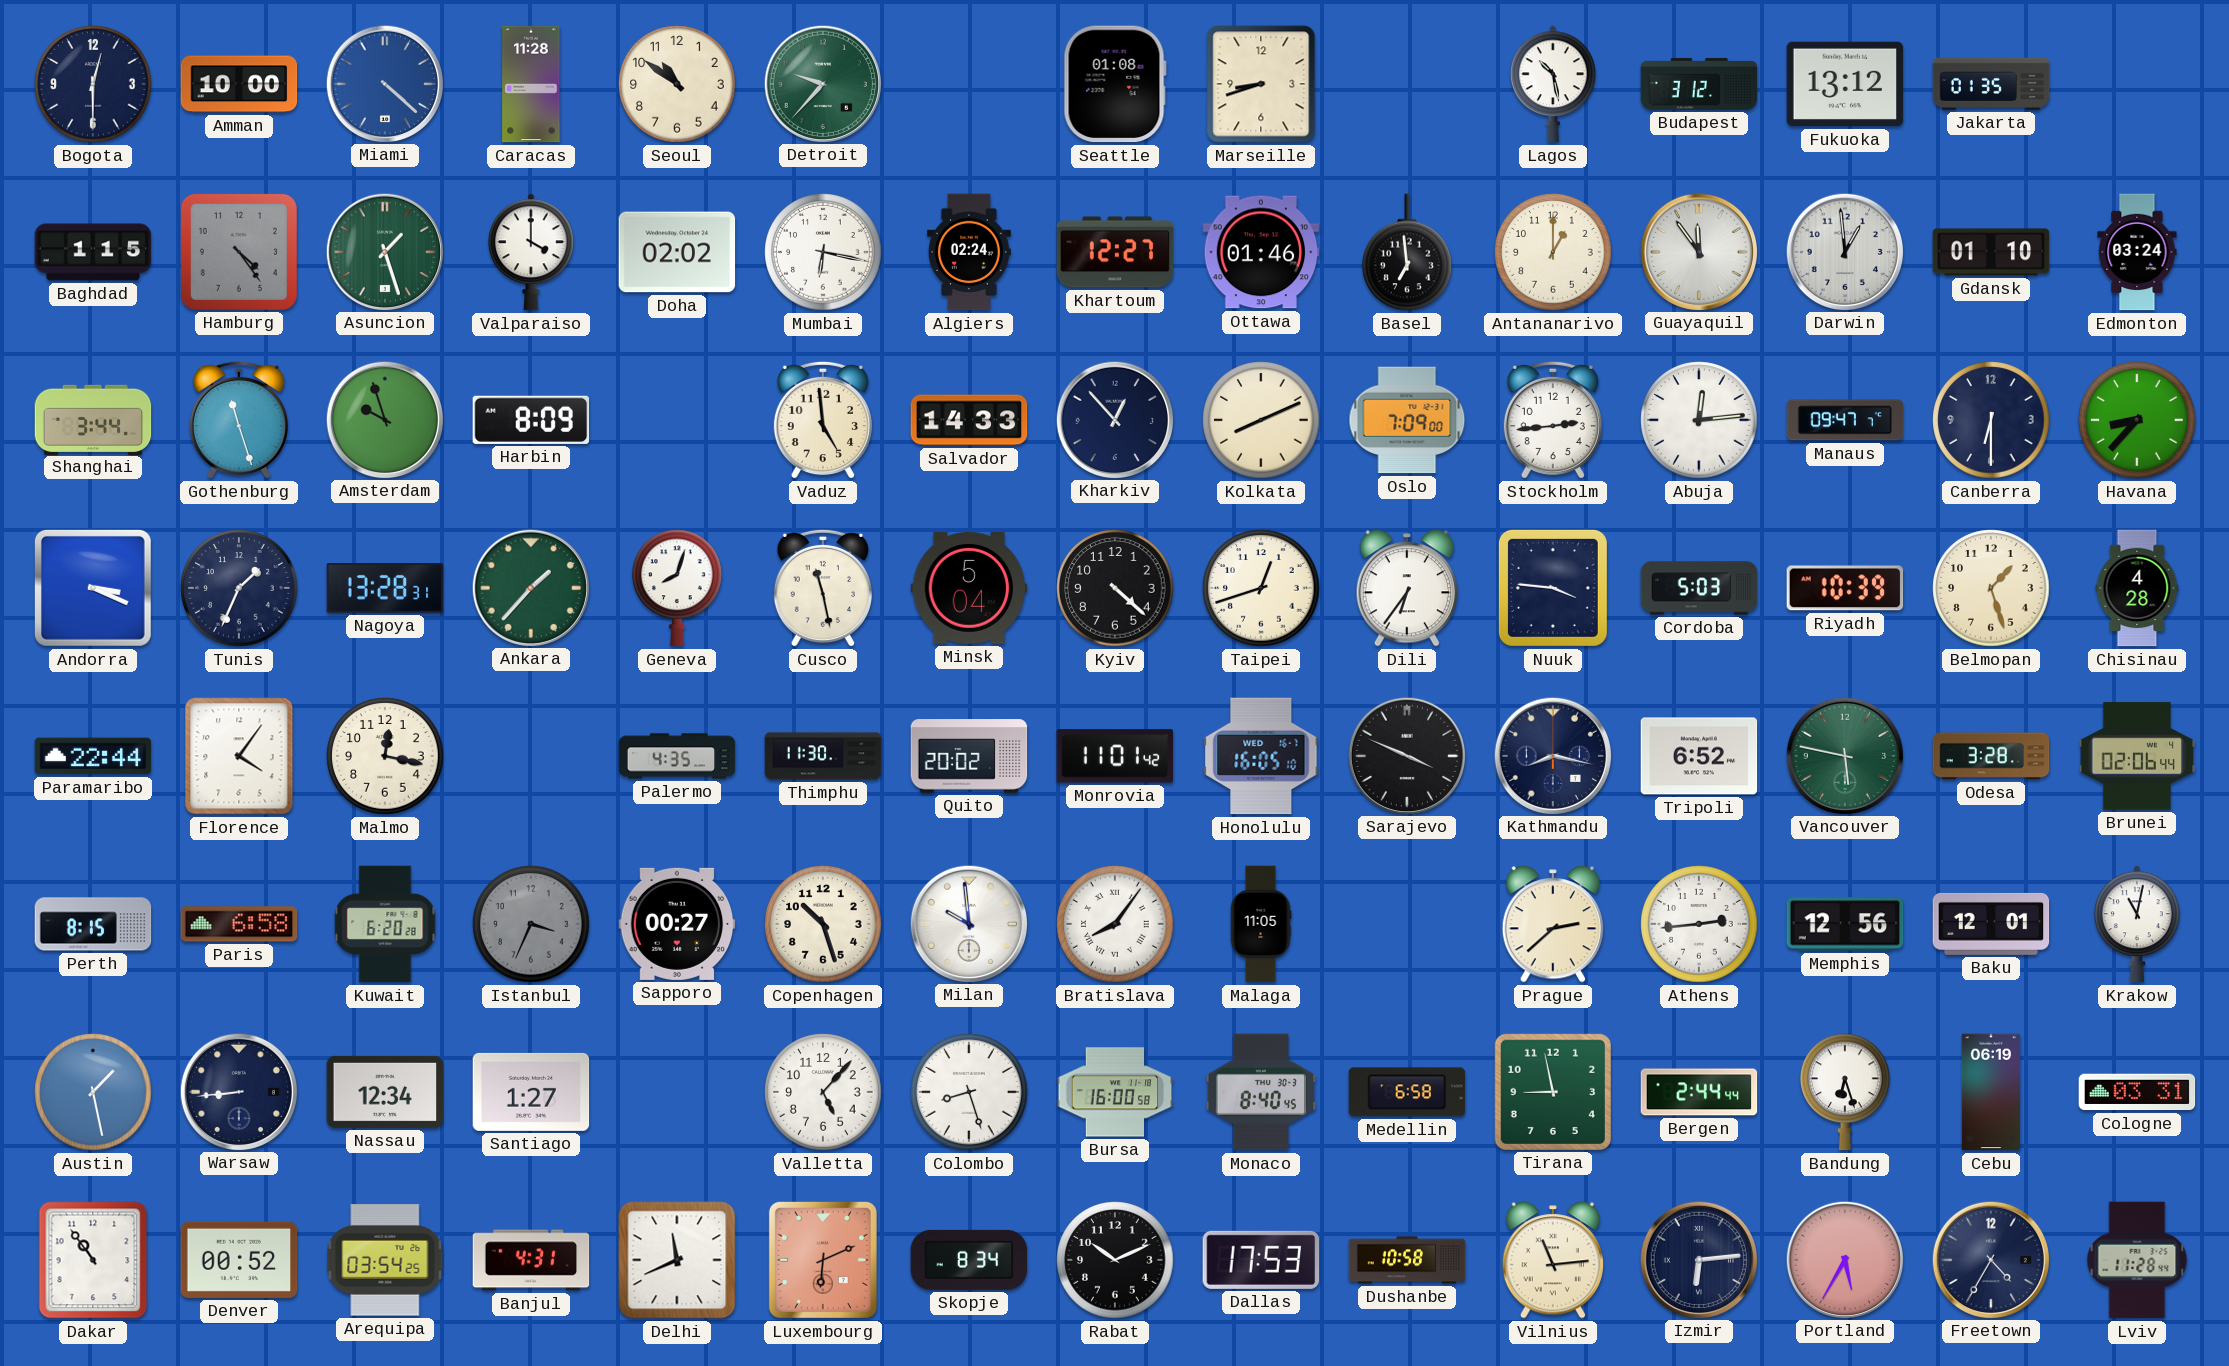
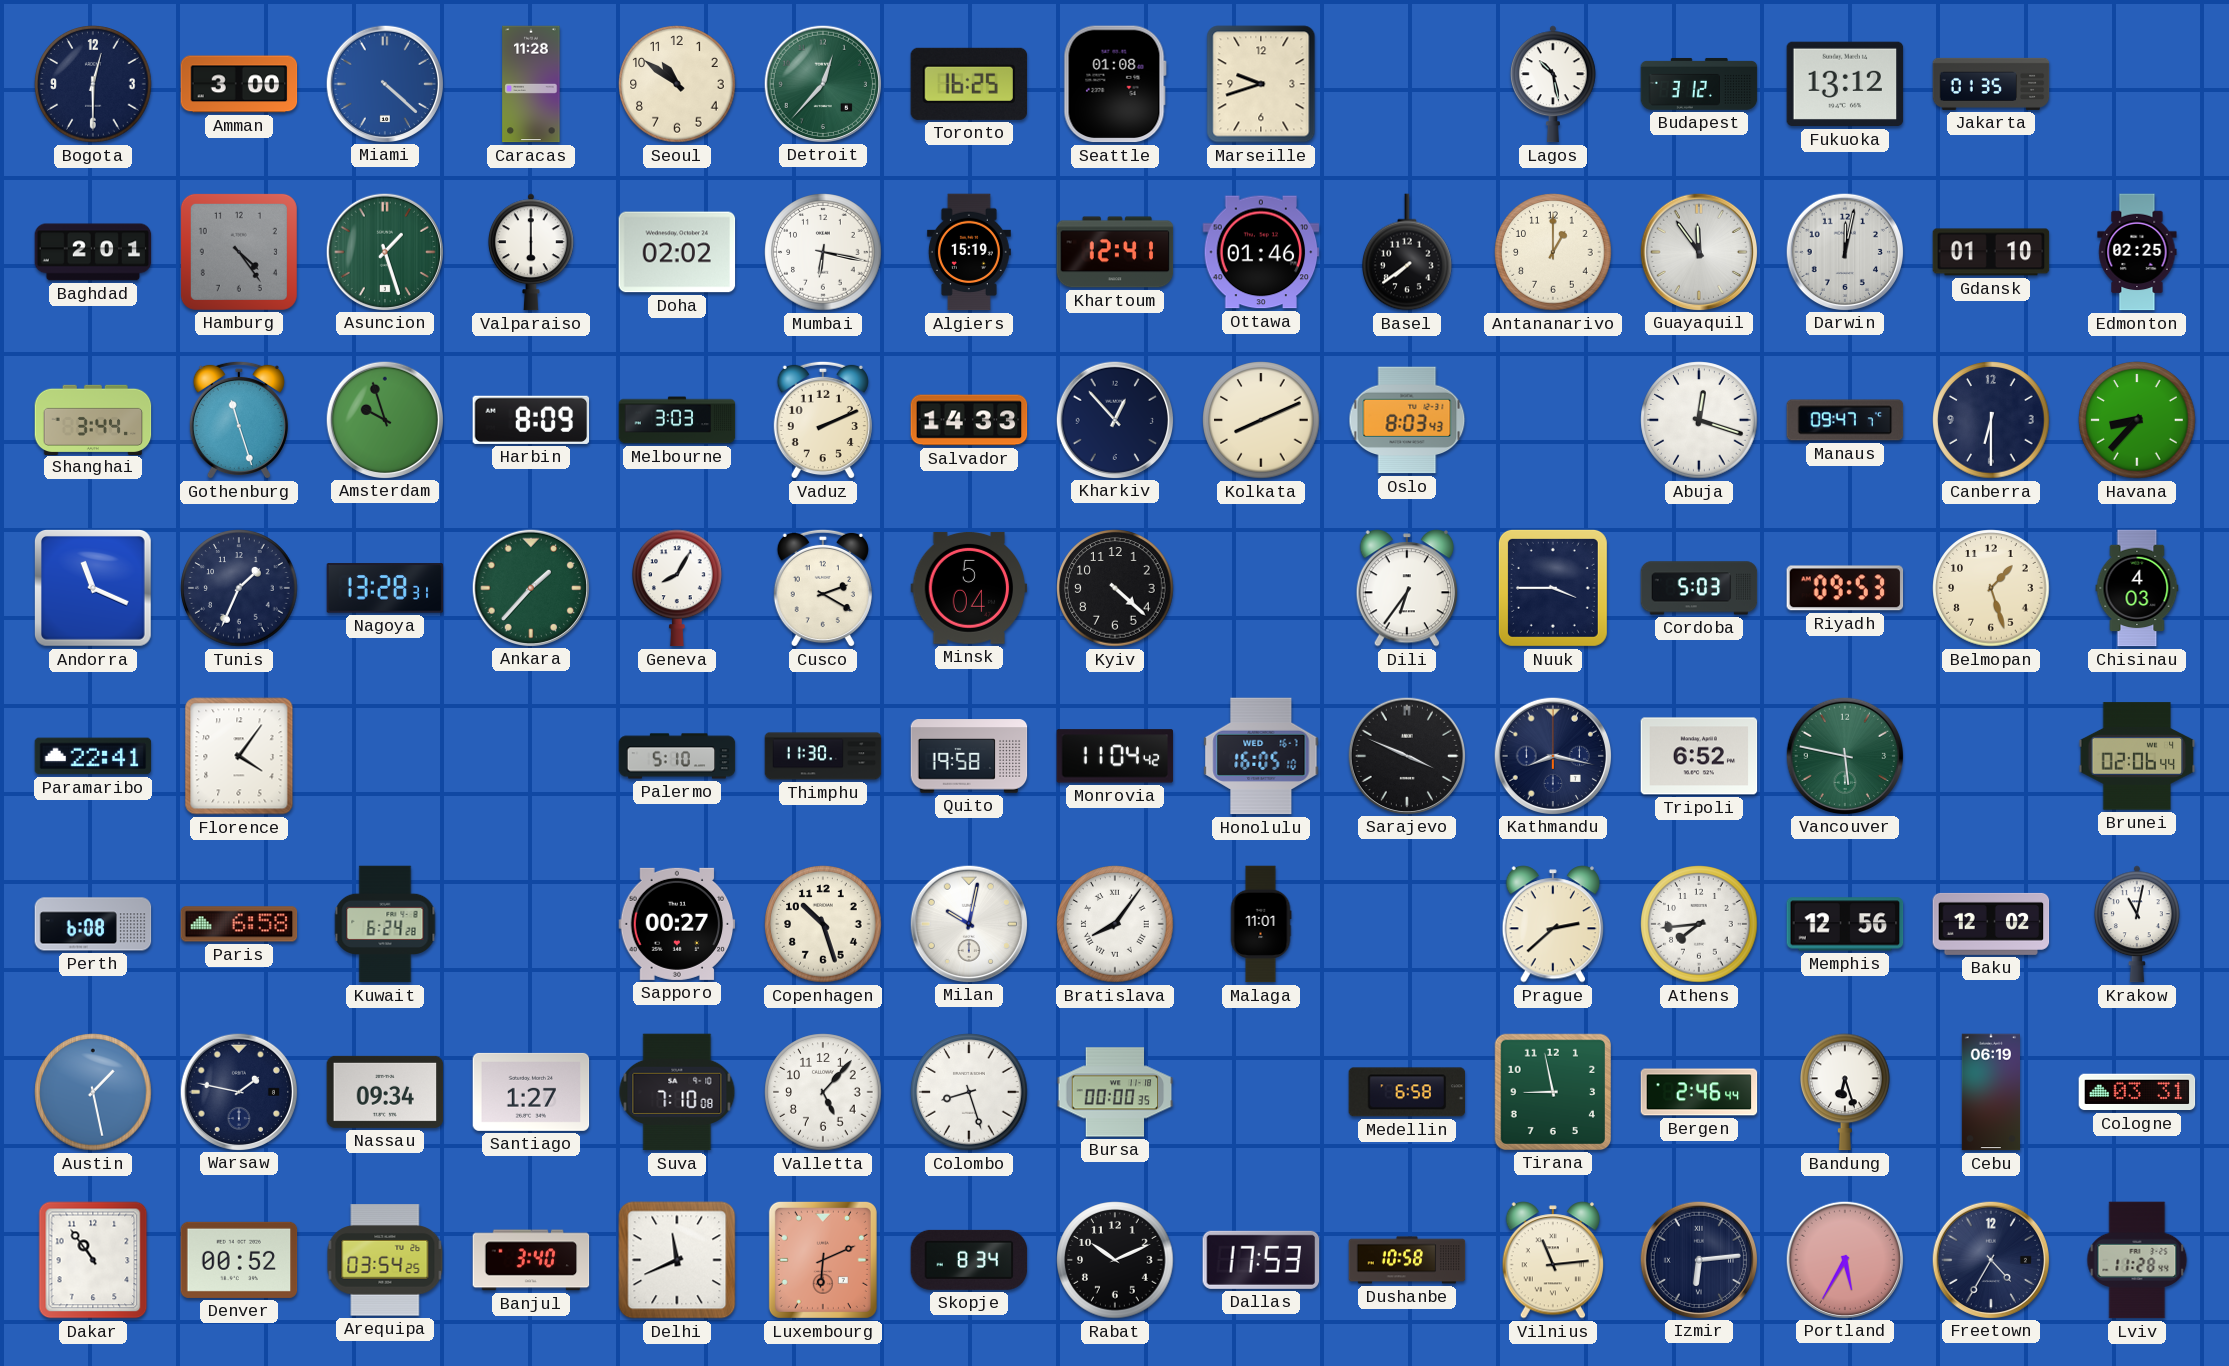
Amman: 10:00 -> 3:00 (239, 84)
Detroit: 9:37 -> 12:37 (822, 83)
Toronto: none -> 16:25 (969, 84)
Marseille: 8:42 -> 9:42 (1261, 84)
Baghdad: 1:15 -> 2:01 (93, 252)
Valparaiso: 4:00 -> 6:00 (531, 252)
Algiers: 02:24 -> 15:19 (969, 252)
Khartoum: 12:27 -> 12:41 (1115, 252)
Basel: 6:59 -> 7:39 (1408, 252)
Darwin: 12:59 -> 12:02 (1844, 251)
Edmonton: 03:24 -> 02:25 (2137, 252)
Melbourne: none -> 3:03 (677, 420)
Vaduz: 4:59 -> 2:11 (823, 420)
Oslo: 7:09 -> 8:03 (1407, 420)
Stockholm: 2:44 -> none (1553, 420)
Abuja: 12:14 -> 12:18 (1699, 420)
Andorra: 3:19 -> 11:19 (93, 588)
Geneva: 8:03 -> 8:05 (678, 588)
Cusco: 11:28 -> 2:20 (823, 588)
Taipei: 12:42 -> none (1261, 588)
Nuuk: 3:46 -> 3:45 (1553, 588)
Riyadh: 10:39 -> 09:53 (1845, 588)
Chisinau: 4:28 -> 4:03 (2137, 588)
Paramaribo: 22:44 -> 22:41 (93, 756)
Malmo: 12:17 -> none (385, 756)
Palermo: 4:35 -> 5:10 (677, 756)
Quito: 20:02 -> 19:58 (969, 756)
Monrovia: 11:01 -> 11:04 (1115, 756)
Odesa: 3:28 -> none (1991, 756)
Perth: 8:15 -> 6:08 (93, 924)
Kuwait: 6:20 -> 6:24 (385, 924)
Istanbul: 3:34 -> none (531, 924)
Milan: 9:59 -> 10:02 (968, 923)
Malaga: 11:05 -> 11:01 (1261, 924)
Athens: 2:44 -> 7:44 (1699, 924)
Baku: 12:01 -> 12:02 (1991, 924)
Warsaw: 8:44 -> 1:47 (238, 1091)
Nassau: 12:34 -> 09:34 (385, 1092)
Suva: none -> 7:10 (677, 1092)
Bursa: 16:00 -> 00:00 (1115, 1092)
Monaco: 8:40 -> none (1261, 1092)
Bergen: 2:44 -> 2:46 (1699, 1092)
Banjul: 4:31 -> 3:40 (531, 1260)
